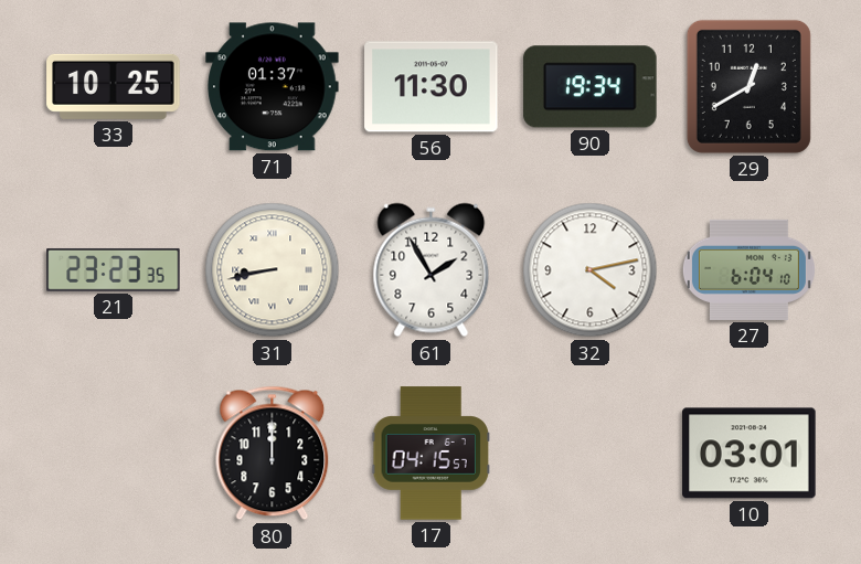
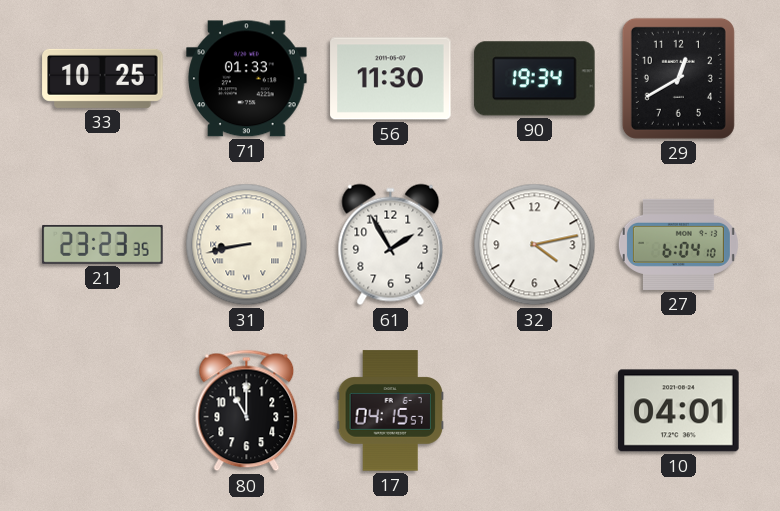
71: 01:37 -> 01:33 (247, 79)
80: 12:00 -> 11:00 (247, 411)
10: 03:01 -> 04:01 (679, 411)
